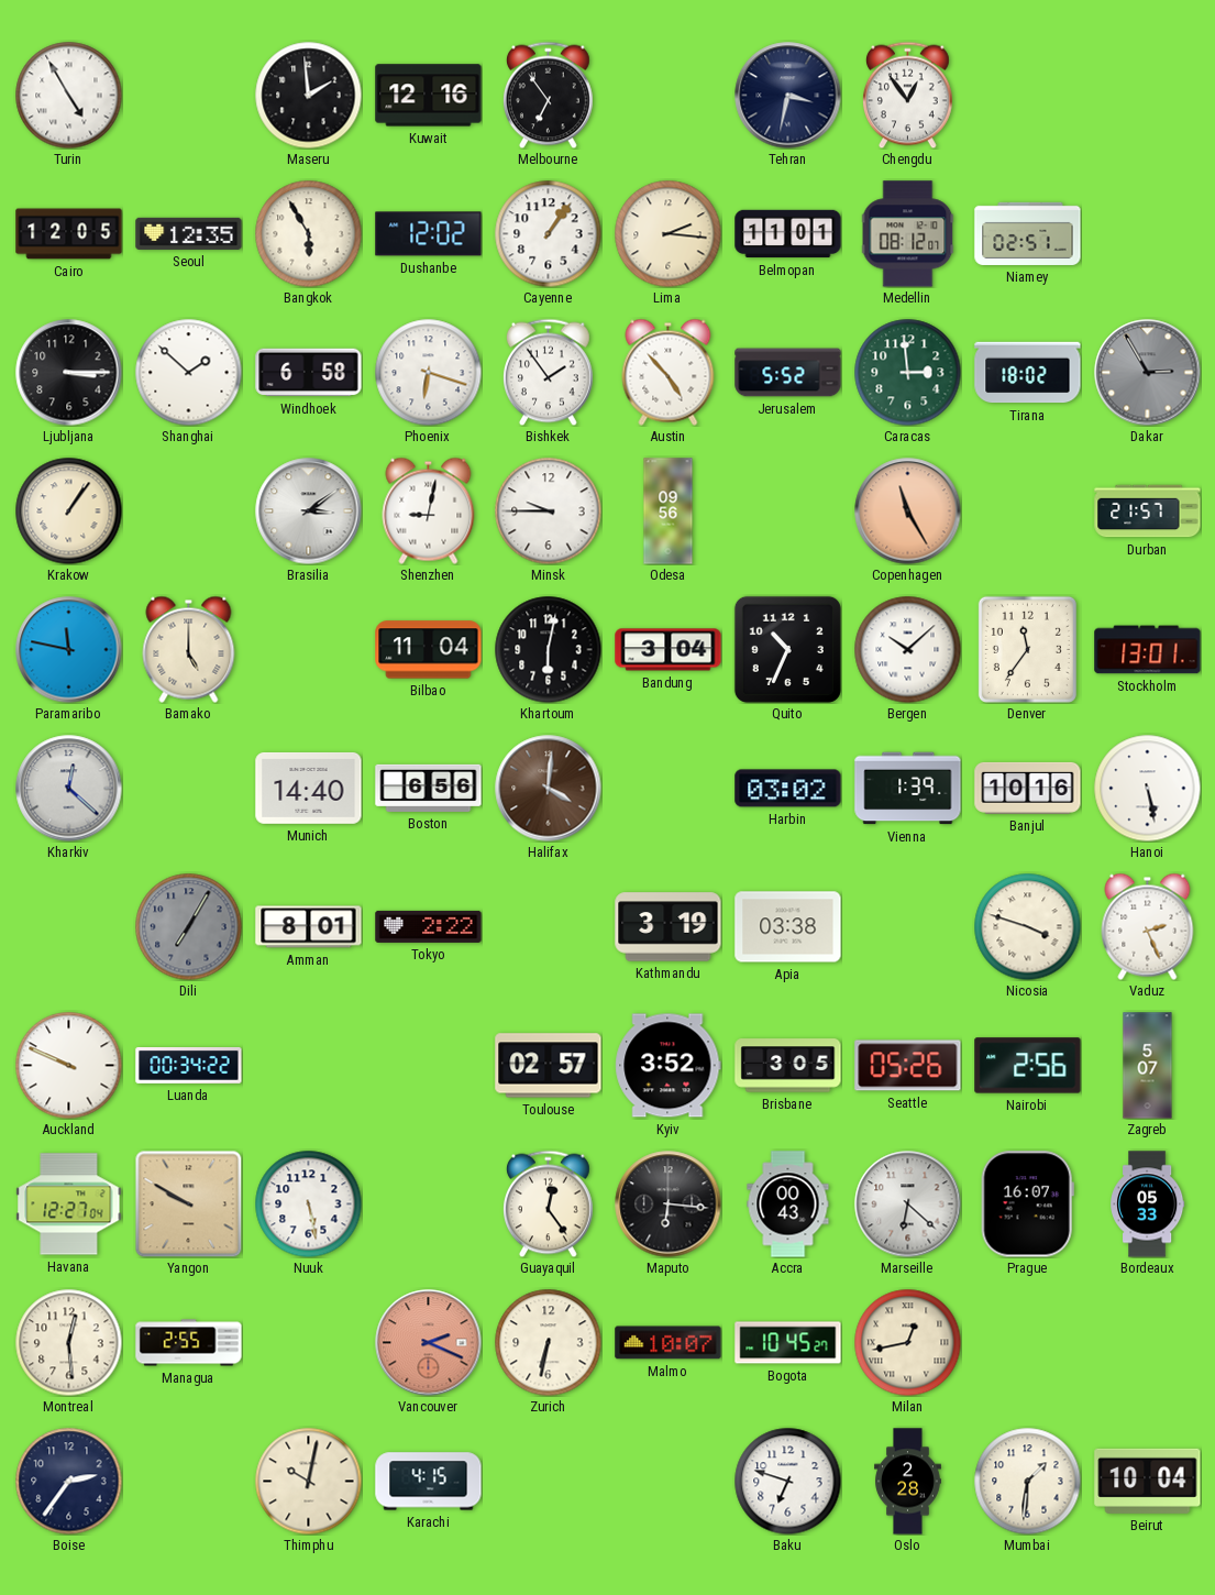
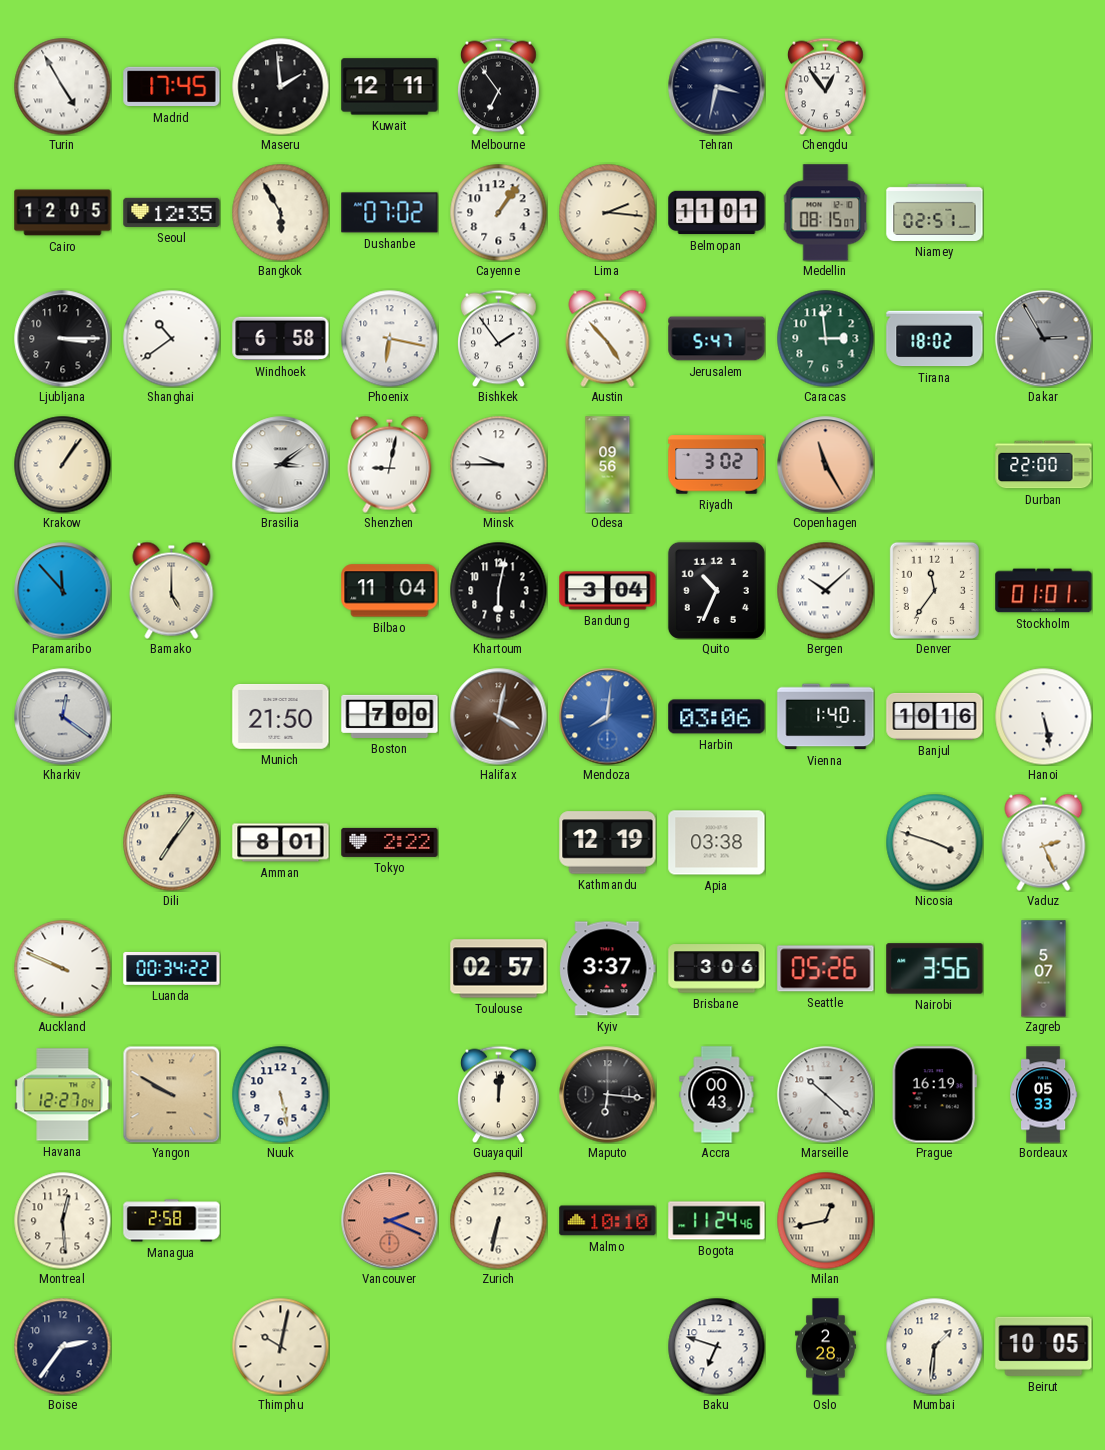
Madrid: none -> 17:45 (172, 87)
Kuwait: 12:16 -> 12:11 (390, 87)
Dushanbe: 12:02 -> 07:02 (390, 213)
Medellin: 08:12 -> 08:15 (826, 213)
Shanghai: 1:52 -> 10:39 (171, 338)
Phoenix: 6:18 -> 6:17 (389, 338)
Jerusalem: 5:52 -> 5:47 (717, 339)
Riyadh: none -> 3:02 (717, 465)
Durban: 21:57 -> 22:00 (1044, 465)
Paramaribo: 11:47 -> 11:53 (63, 591)
Stockholm: 13:01 -> 01:01 (1044, 591)
Kharkiv: 12:22 -> 12:21 (63, 717)
Munich: 14:40 -> 21:50 (281, 717)
Boston: 6:56 -> 7:00 (390, 716)
Halifax: 4:01 -> 4:02 (499, 717)
Mendoza: none -> 8:01 (608, 717)
Harbin: 03:02 -> 03:06 (717, 717)
Vienna: 1:39 -> 1:40 (826, 717)
Dili: 7:05 -> 7:06 (171, 842)
Dili dial: grey -> cream (171, 842)
Kathmandu: 3:19 -> 12:19 (608, 843)
Kyiv: 3:52 -> 3:37 (608, 969)
Brisbane: 3:05 -> 3:06 (717, 969)
Nairobi: 2:56 -> 3:56 (935, 969)
Guayaquil: 12:24 -> 12:01 (499, 1094)
Marseille: 6:22 -> 10:22 (826, 1095)
Prague: 16:07 -> 16:19 (934, 1095)
Managua: 2:55 -> 2:58 (172, 1221)
Malmo: 10:07 -> 10:10 (608, 1221)
Bogota: 10:45 -> 11:24 (717, 1221)
Karachi: 4:15 -> none (429, 1482)
Beirut: 10:04 -> 10:05 (1044, 1346)
